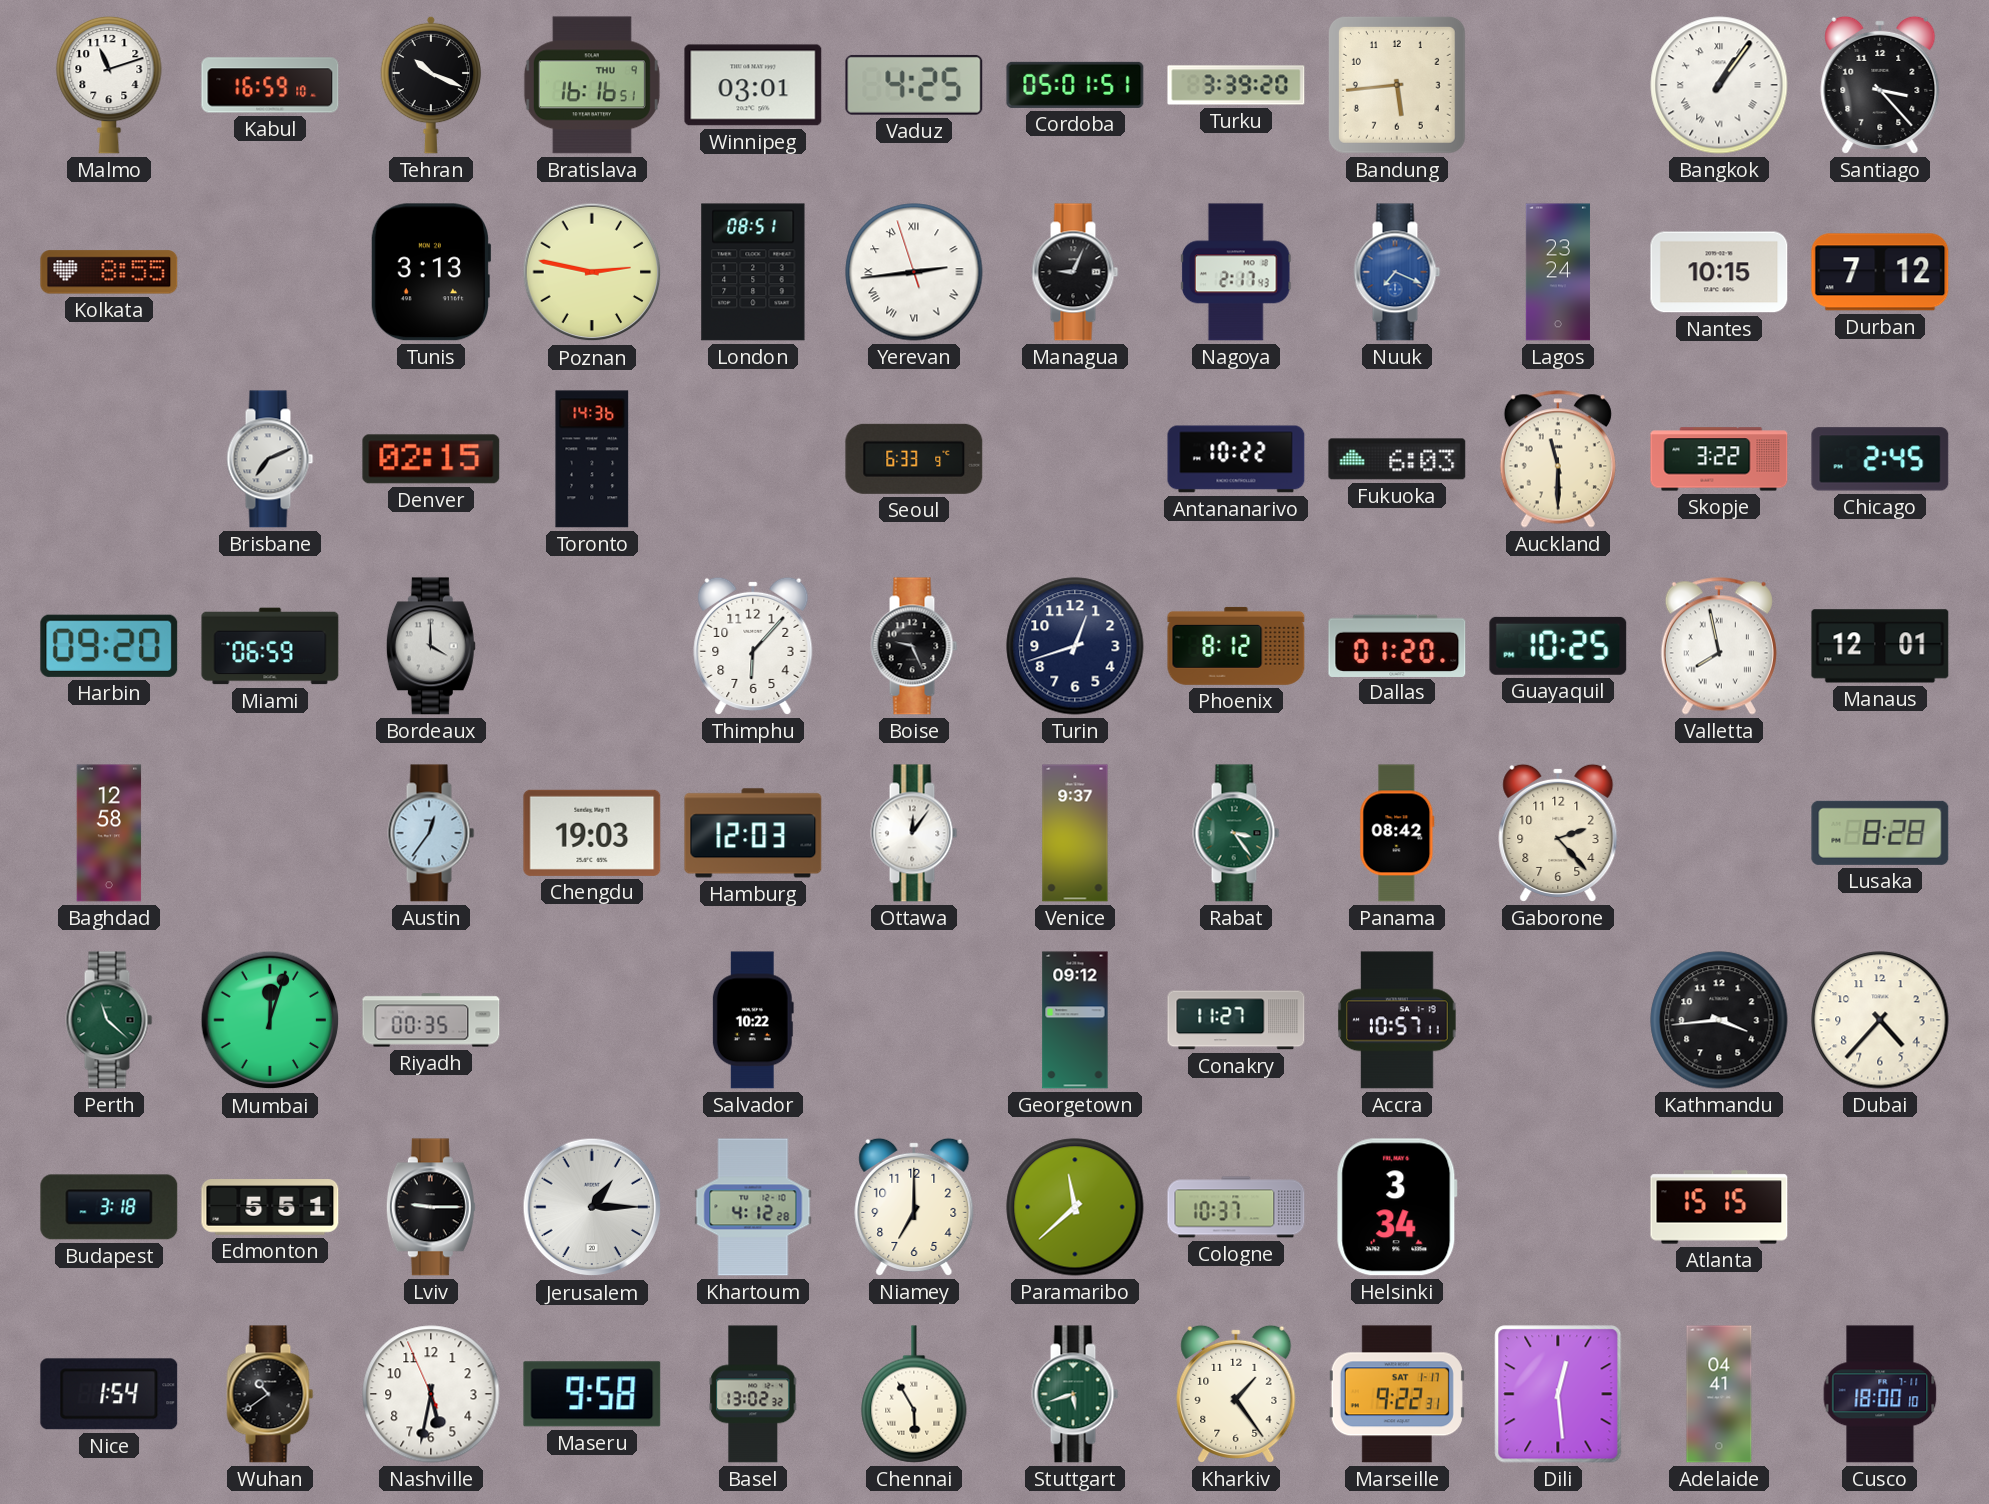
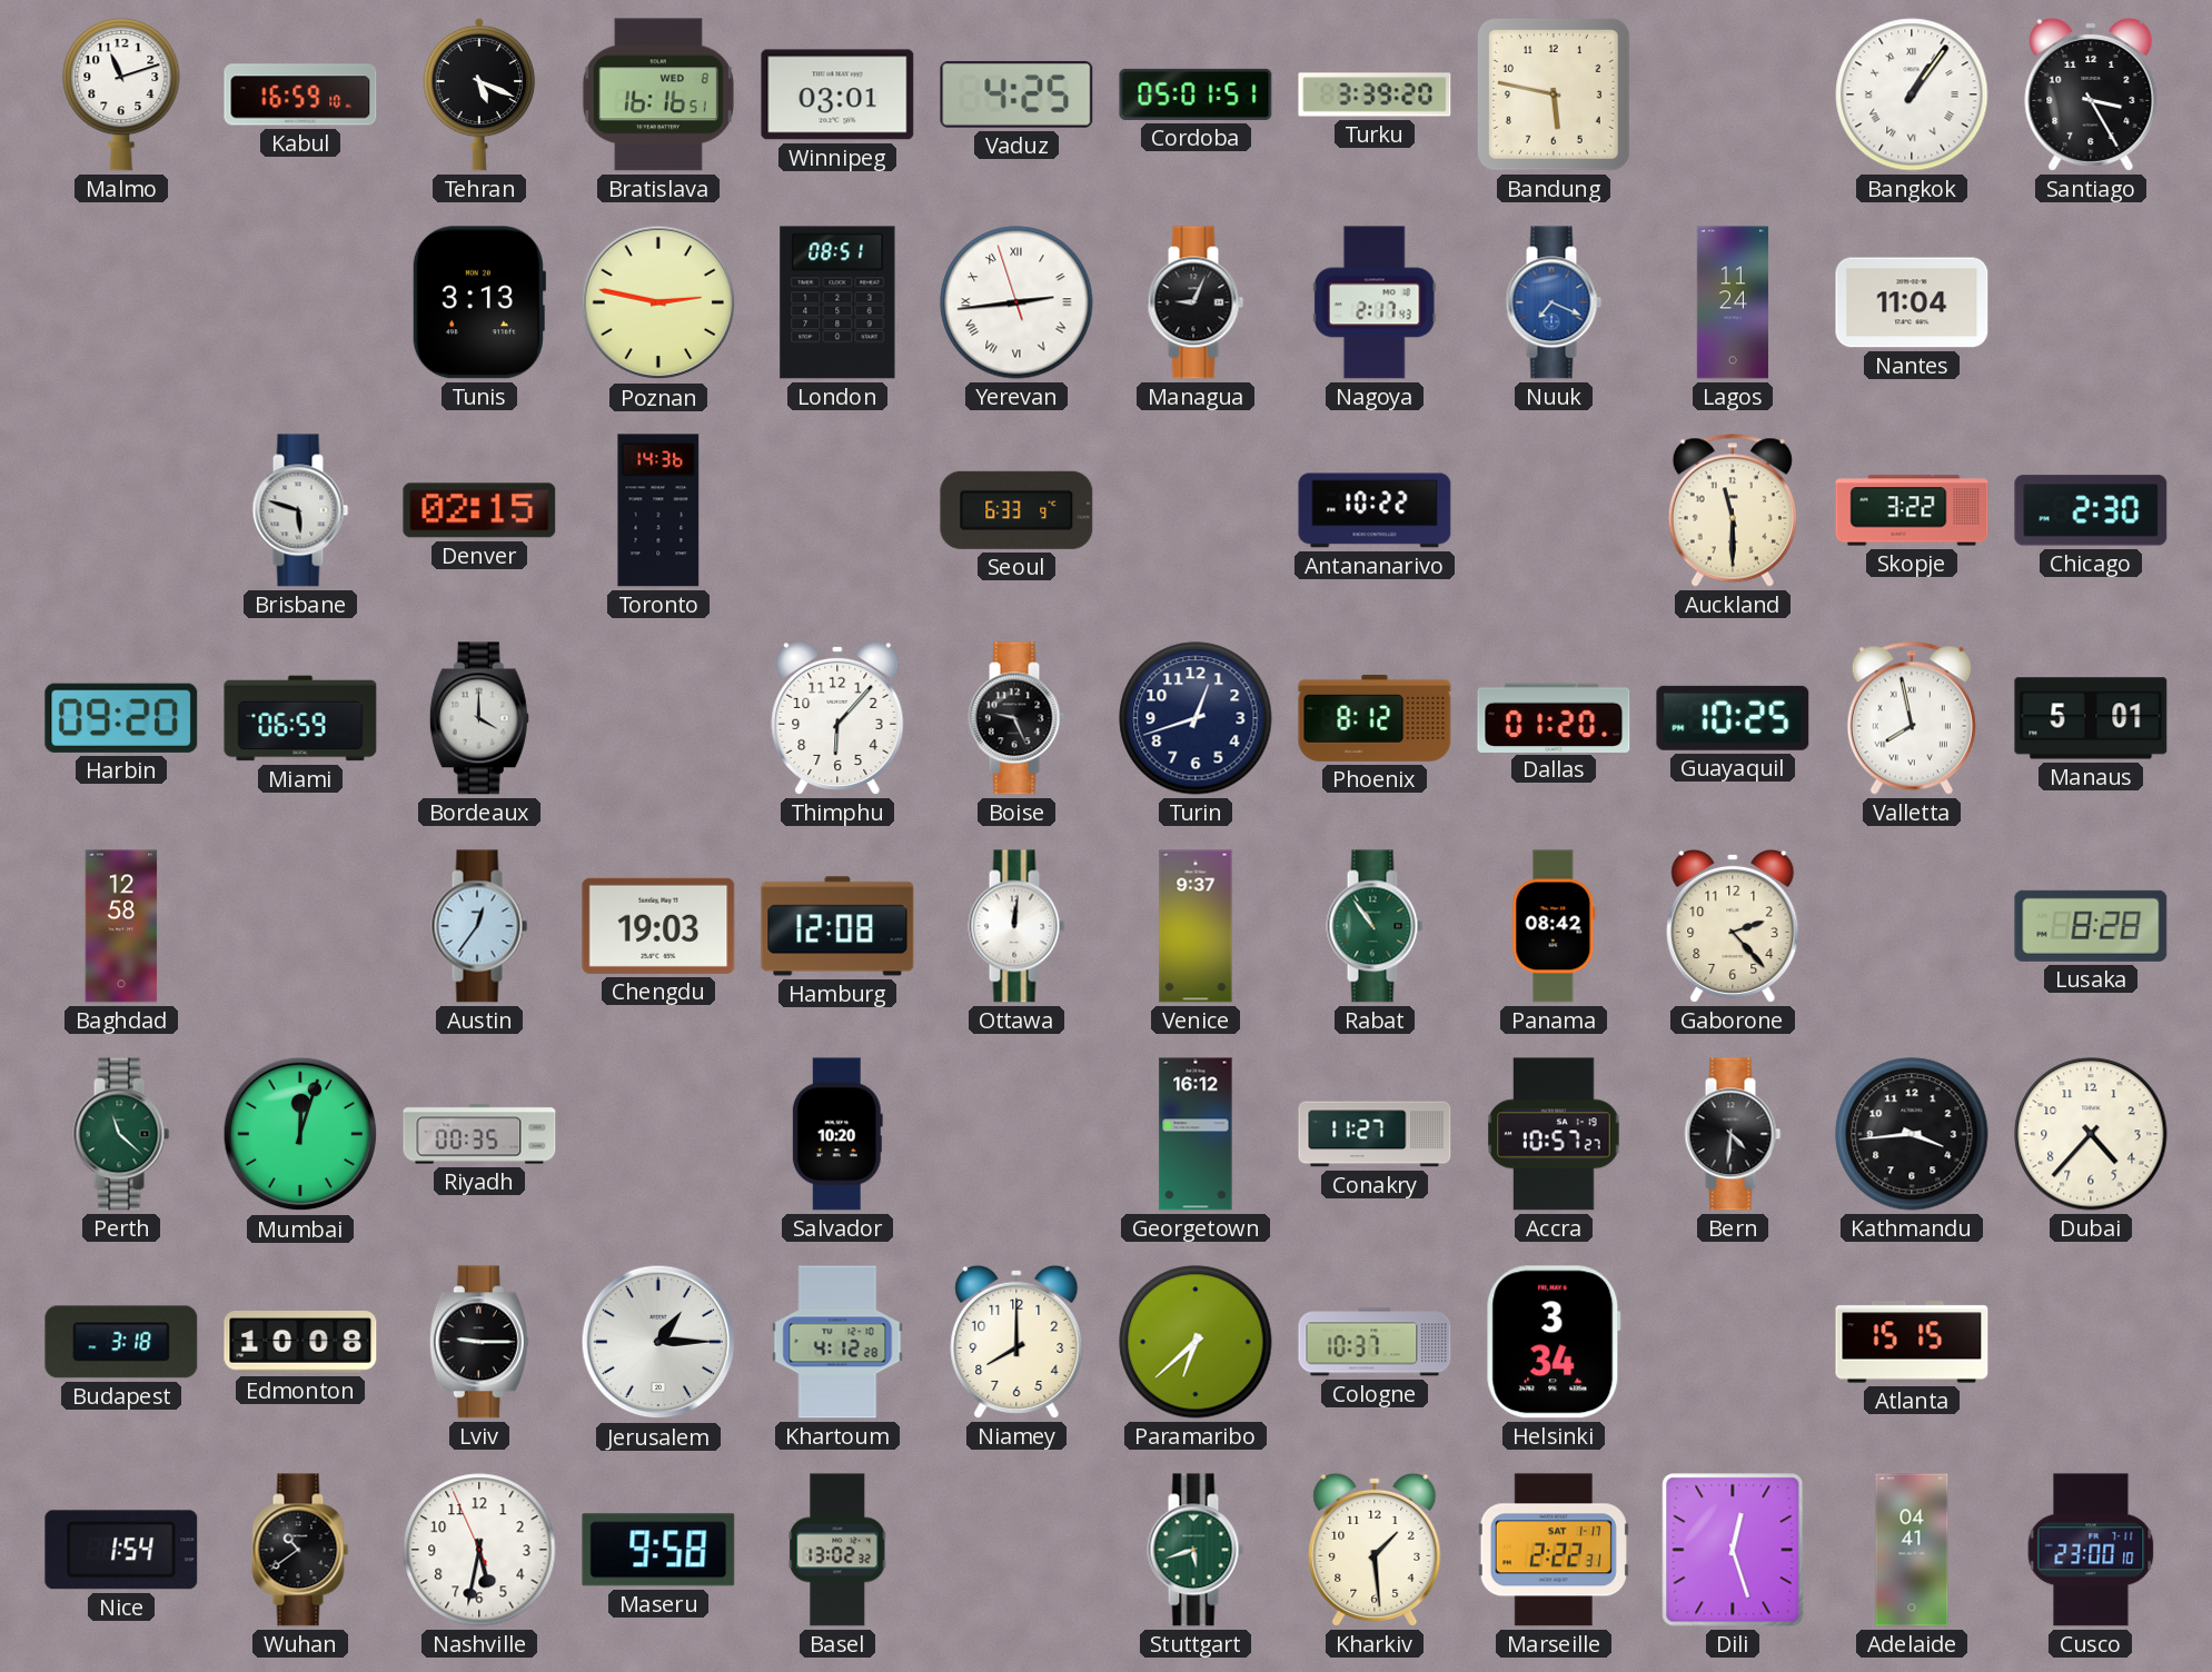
Tehran: 10:19 -> 5:19 (479, 94)
Bratislava date: THU 9 -> WED 8 (658, 94)
Bandung: 5:44 -> 5:47 (1554, 94)
Santiago: 3:23 -> 3:25 (2091, 94)
Kolkata: 8:55 -> none (109, 272)
Lagos: 23:24 -> 11:24 (1733, 302)
Nantes: 10:15 -> 11:04 (1912, 302)
Durban: 7:12 -> none (1880, 272)
Brisbane: 7:11 -> 5:48 (300, 510)
Fukuoka: 6:03 -> none (1397, 459)
Chicago: 2:45 -> 2:30 (2091, 510)
Manaus: 12:01 -> 5:01 (2091, 718)
Hamburg: 12:03 -> 12:08 (837, 926)
Ottawa: 12:06 -> 12:01 (1016, 926)
Rabat: 3:24 -> 10:54 (1375, 926)
Salvador: 10:22 -> 10:20 (837, 1134)
Georgetown: 09:12 -> 16:12 (1196, 1134)
Accra: 10:57:11 -> 10:57:27 (1554, 1134)
Bern: none -> 4:31 (1733, 1134)
Edmonton: 5:51 -> 10:08 (300, 1342)
Niamey: 7:00 -> 8:00 (1016, 1342)
Paramaribo: 11:38 -> 6:38 (1196, 1342)
Chennai: 5:55 -> none (914, 1394)
Kharkiv: 1:24 -> 1:29 (1375, 1550)
Marseille: 9:22 -> 2:22 (1554, 1550)
Dili: 12:29 -> 12:27 (1733, 1550)
Cusco: 18:00 -> 23:00 (2091, 1550)
